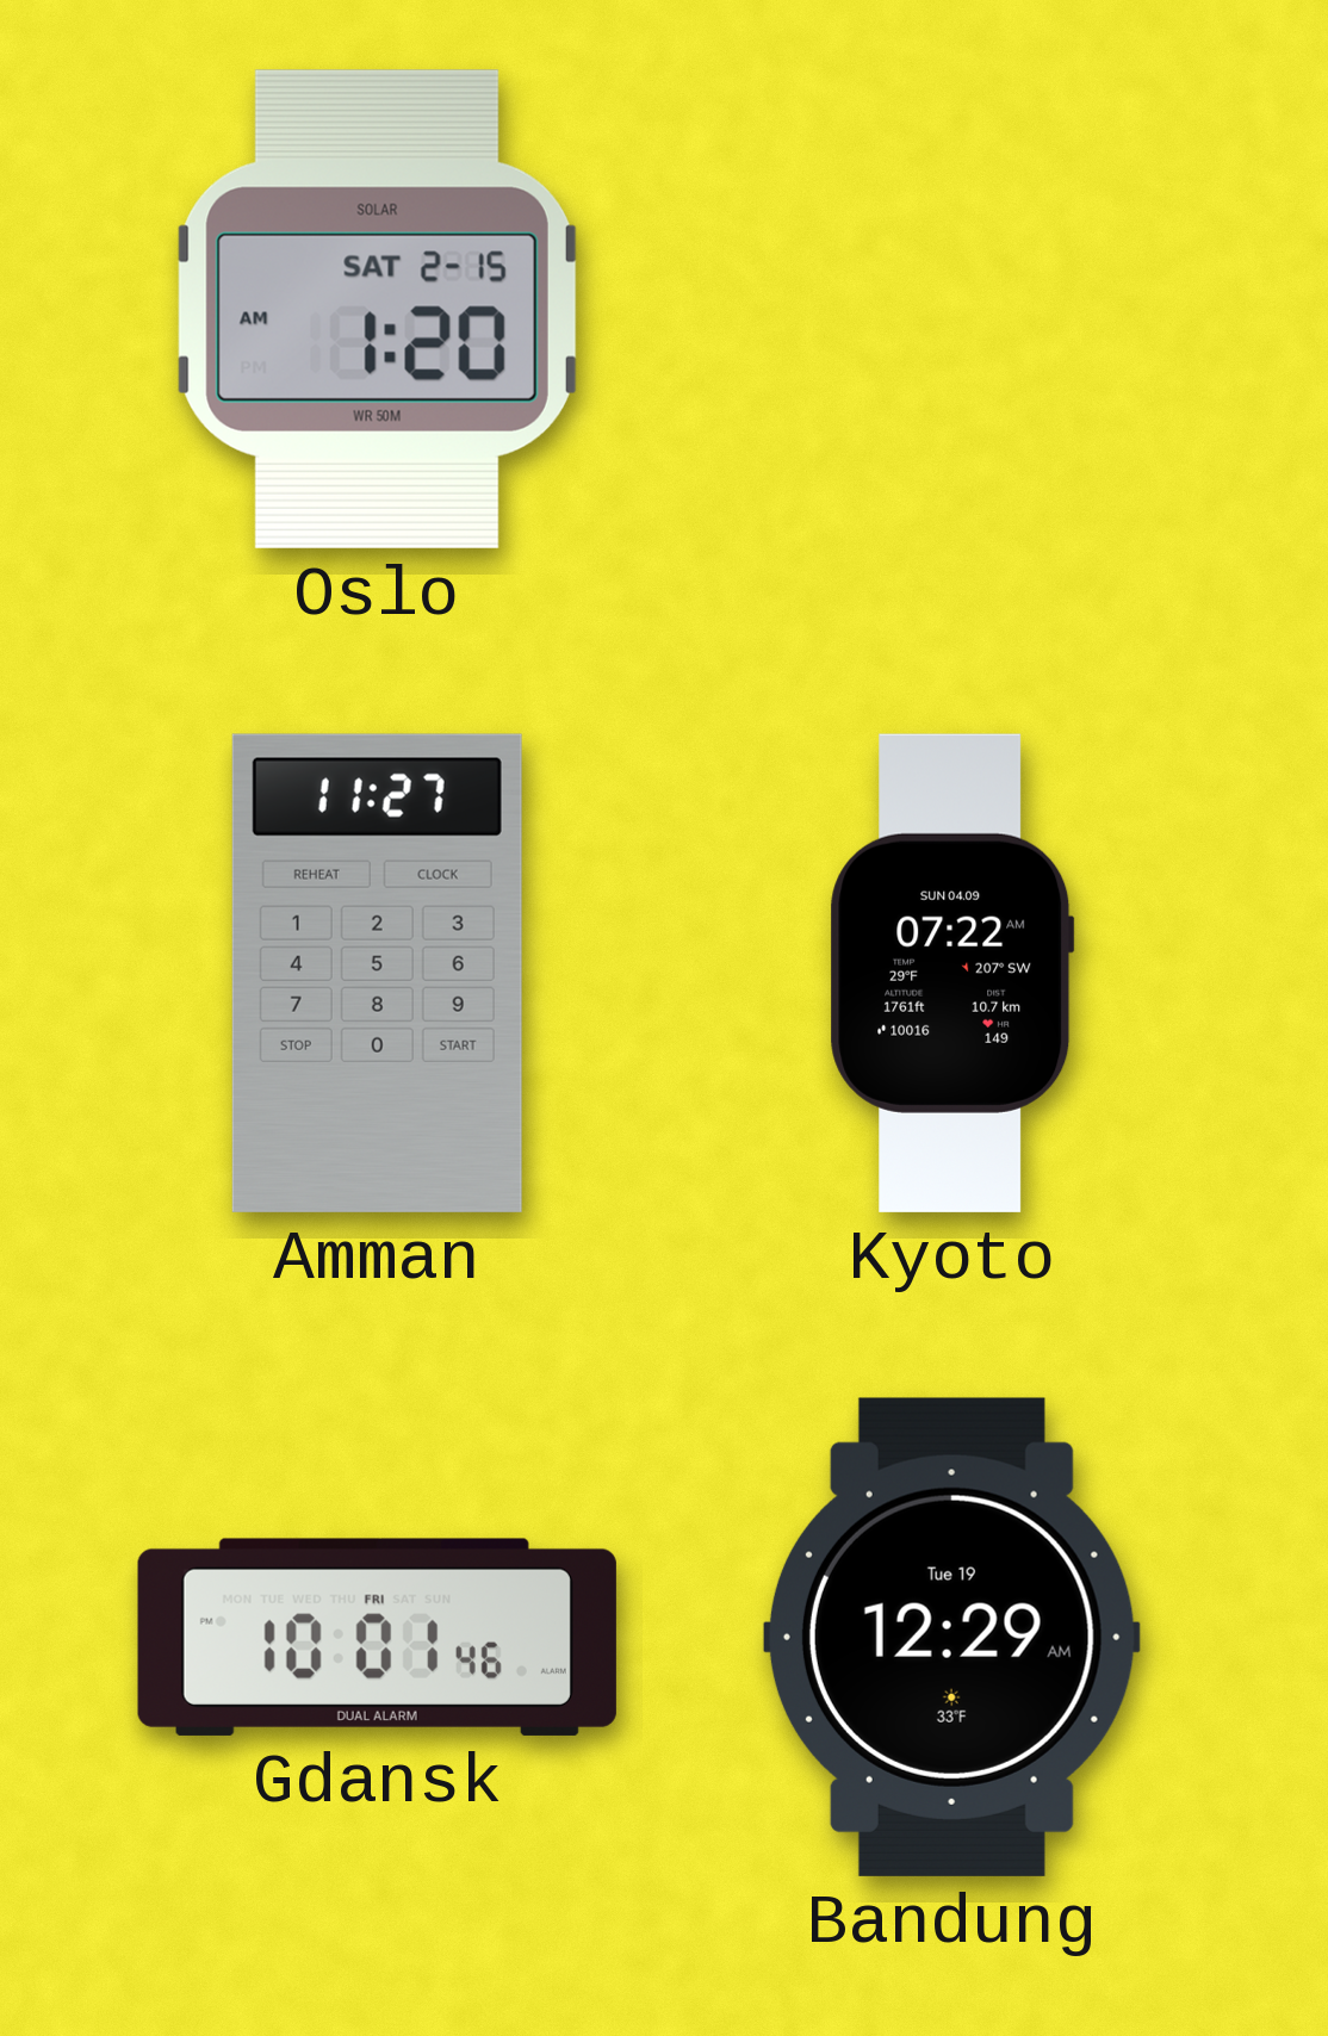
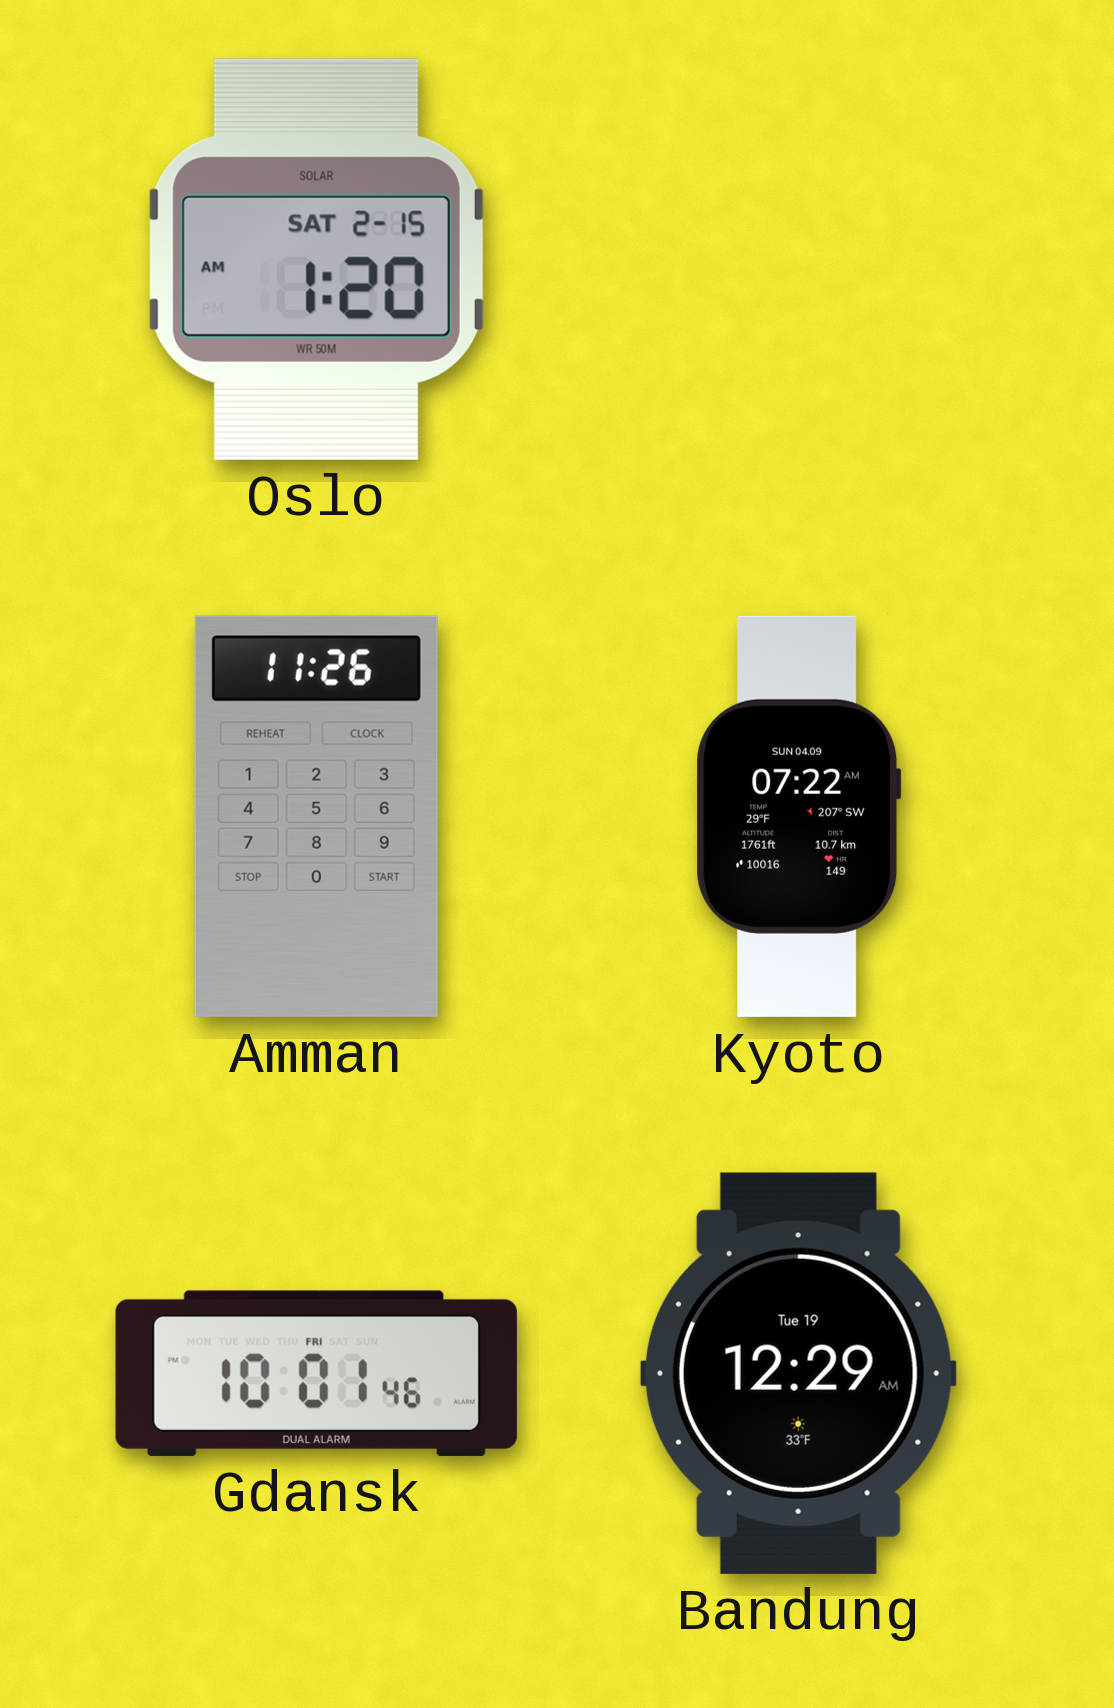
Amman: 11:27 -> 11:26 (316, 816)
